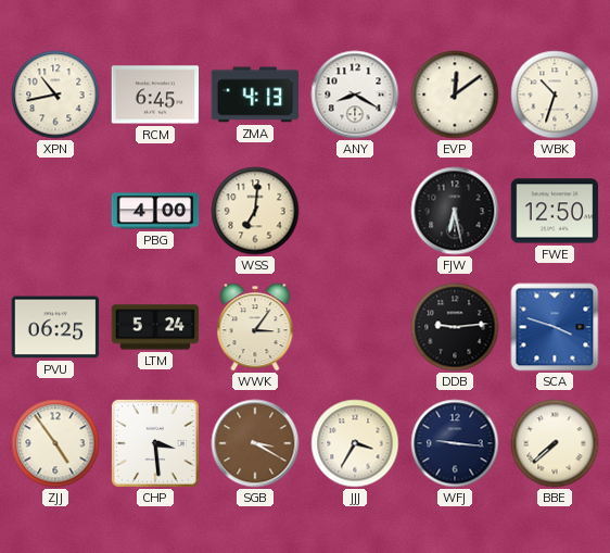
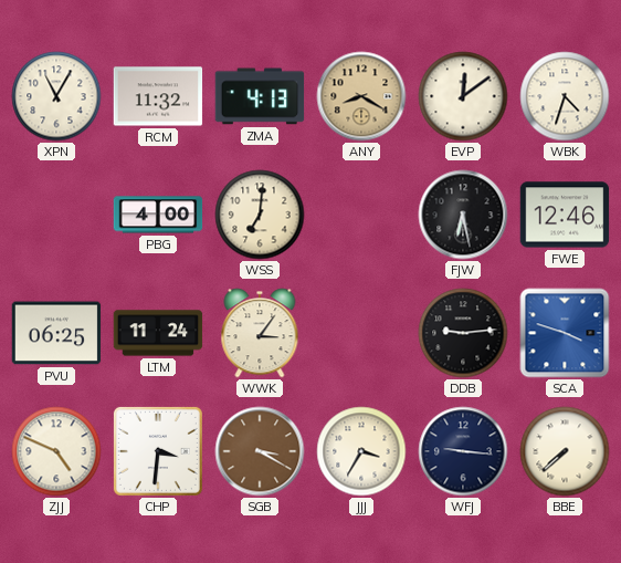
XPN: 10:43 -> 11:05 (56, 96)
RCM: 6:45 -> 11:32 (158, 96)
ANY dial: white -> champagne (361, 96)
WBK: 10:33 -> 4:33 (565, 96)
FWE: 12:50 -> 12:46 (565, 215)
LTM: 5:24 -> 11:24 (158, 333)
ZJJ: 4:54 -> 4:49 (56, 451)
CHP: 3:29 -> 3:31 (158, 451)
